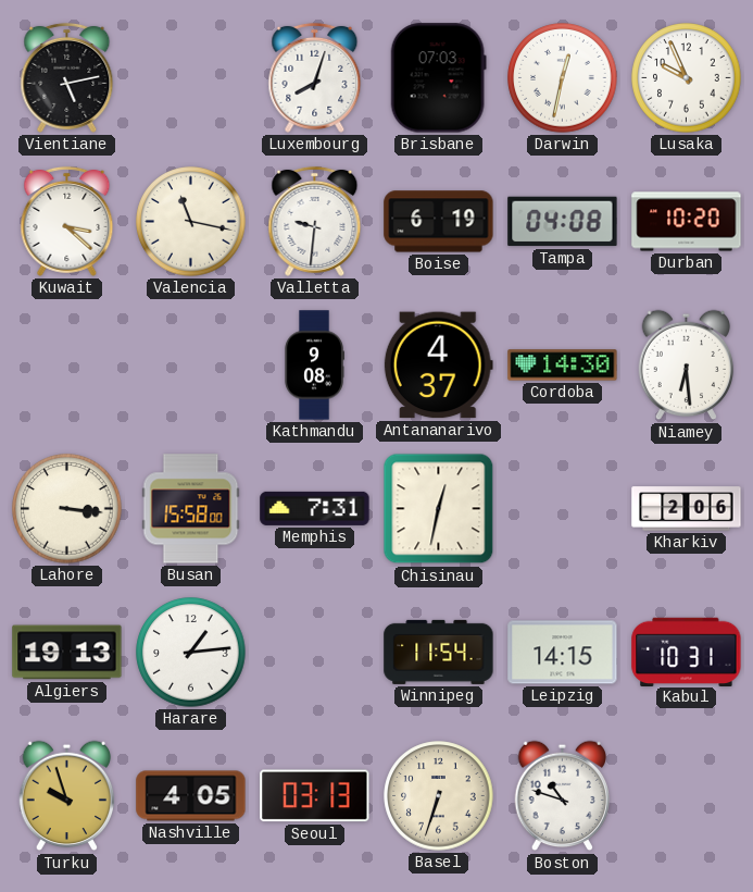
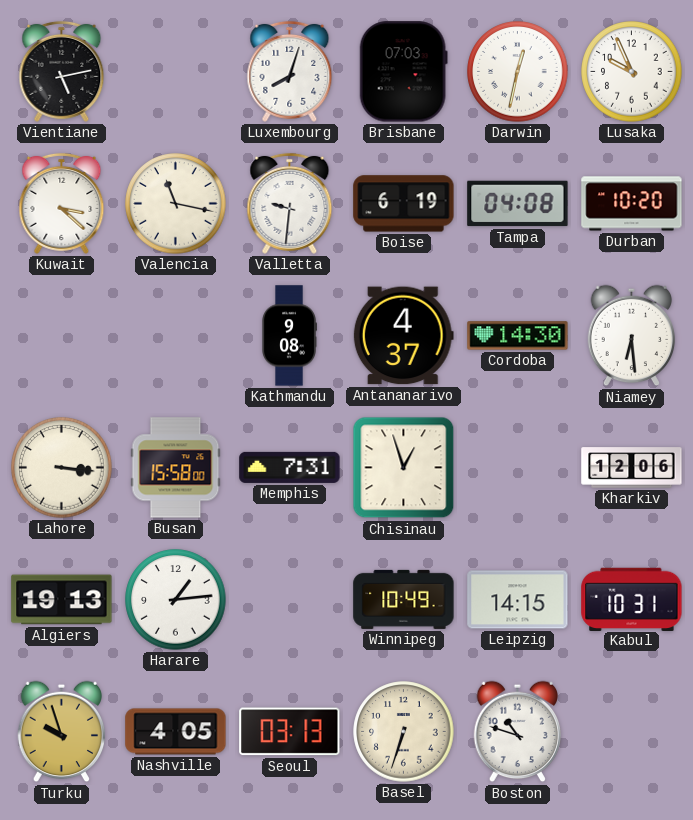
Chisinau: 12:32 -> 12:57 (404, 468)
Kharkiv: 2:06 -> 12:06 (632, 468)
Winnipeg: 11:54 -> 10:49 (404, 599)
